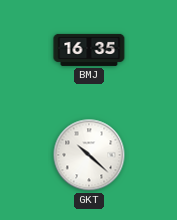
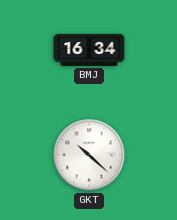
BMJ: 16:35 -> 16:34 (89, 50)
